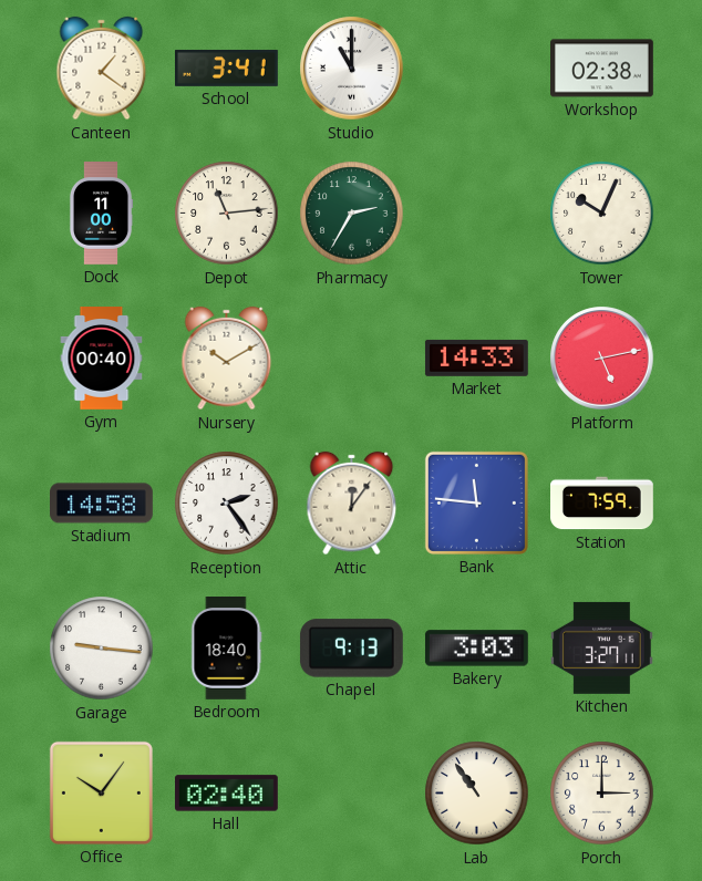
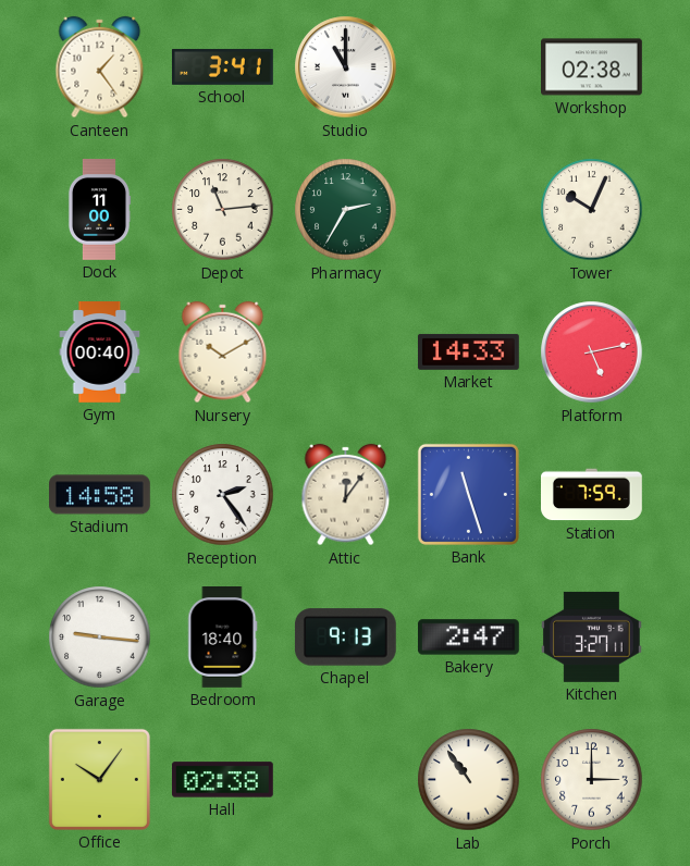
Canteen: 1:21 -> 1:24 (100, 67)
Bank: 11:46 -> 11:27 (468, 494)
Bakery: 3:03 -> 2:47 (468, 638)
Hall: 02:40 -> 02:38 (223, 780)
